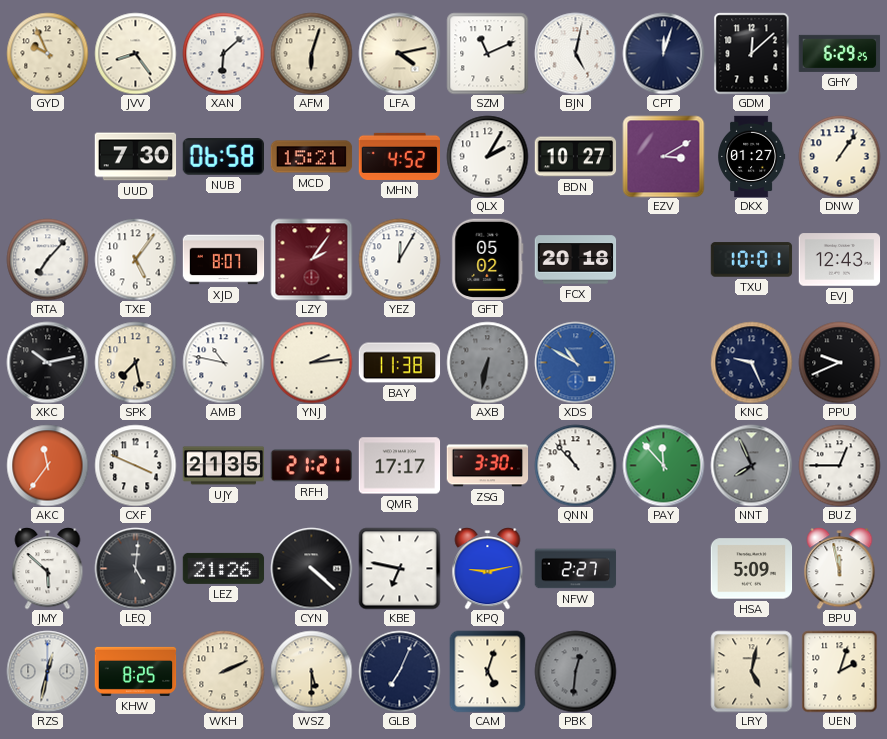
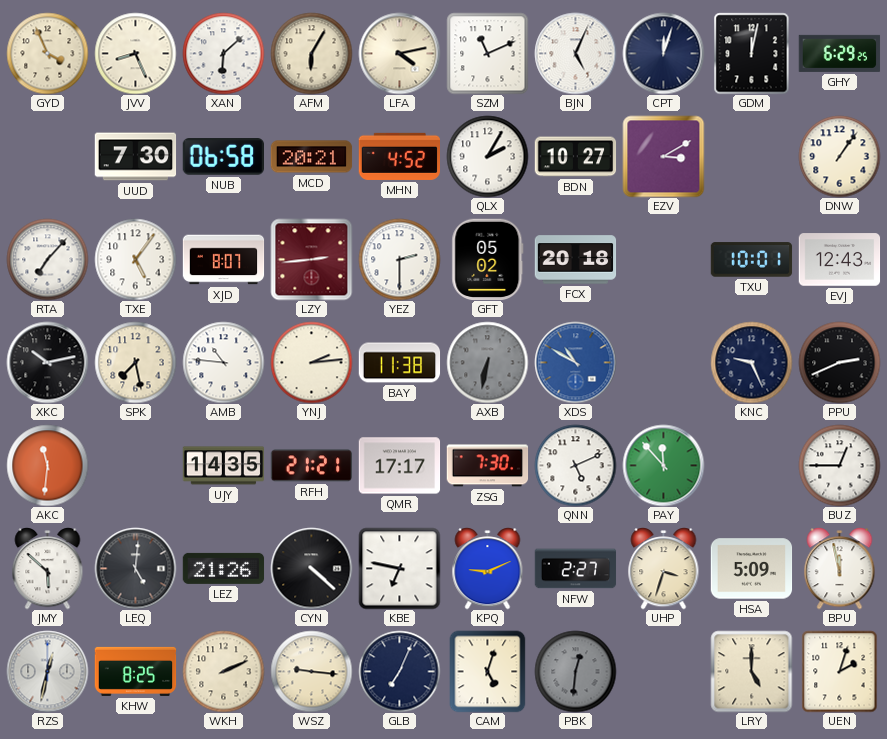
GYD: 9:56 -> 3:56 (47, 53)
JVV: 8:24 -> 8:26 (135, 53)
AFM: 6:03 -> 6:05 (311, 53)
BJN: 5:02 -> 5:04 (575, 53)
GDM: 12:08 -> 12:02 (752, 53)
MCD: 15:21 -> 20:21 (311, 157)
DKX: 01:27 -> none (752, 156)
LZY: 2:06 -> 2:44 (311, 259)
YEZ: 12:05 -> 2:30 (399, 259)
AMB: 10:47 -> 10:46 (223, 362)
PPU: 9:41 -> 2:41 (839, 362)
AKC: 11:36 -> 11:31 (47, 465)
CXF: 3:49 -> none (135, 465)
UJY: 21:35 -> 14:35 (223, 466)
ZSG: 3:30 -> 7:30 (487, 466)
QNN: 10:53 -> 5:11 (575, 465)
NNT: 7:56 -> none (751, 465)
KPQ: 9:13 -> 9:11 (488, 568)
UHP: none -> 3:33 (664, 568)
WSZ: 5:30 -> 9:16 (311, 671)
LRY: 5:02 -> 5:00 (751, 671)
